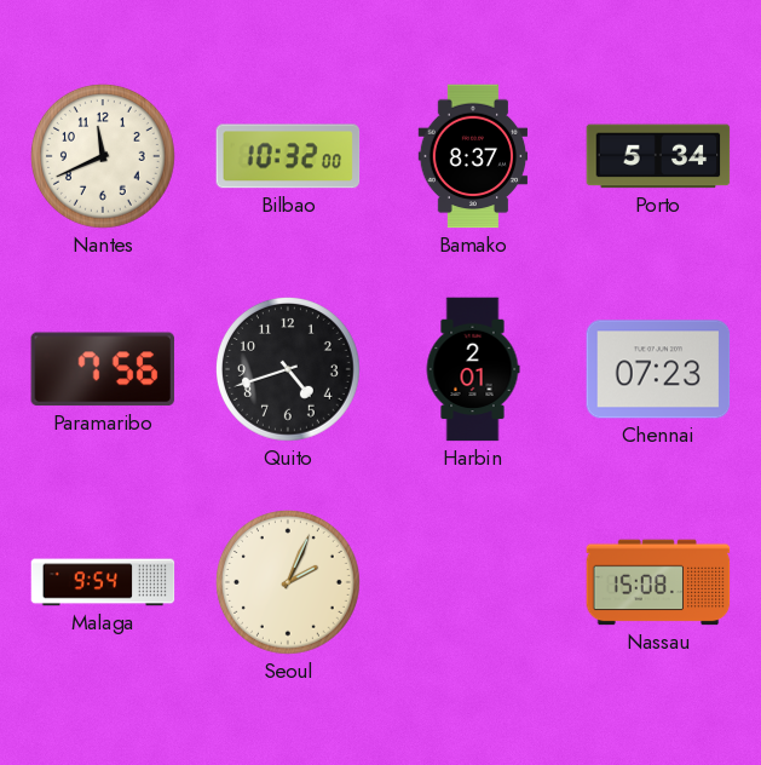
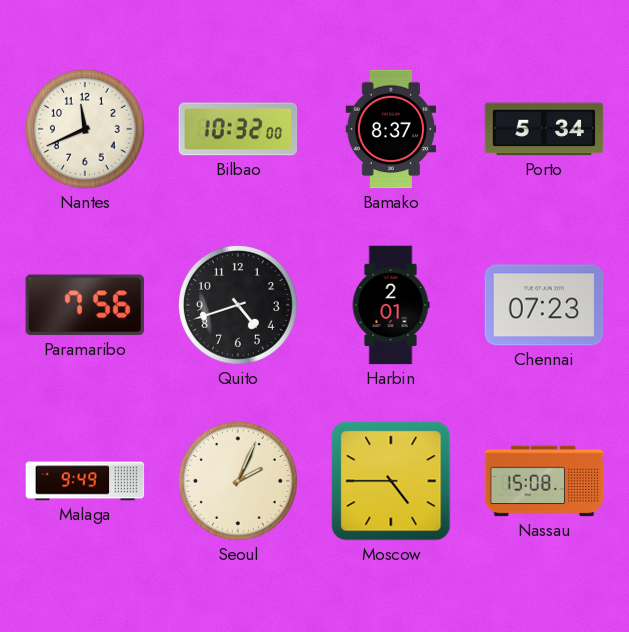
Malaga: 9:54 -> 9:49 (85, 481)
Moscow: none -> 4:45 (391, 481)
